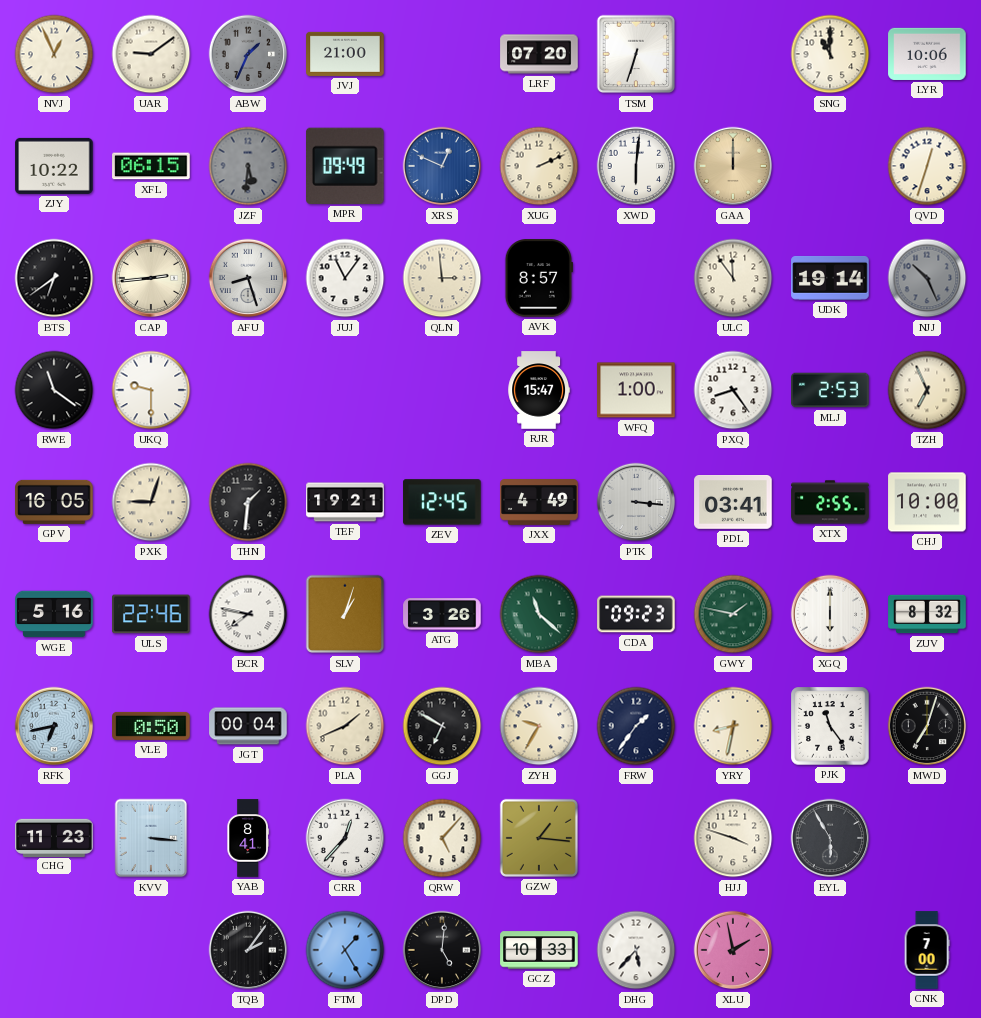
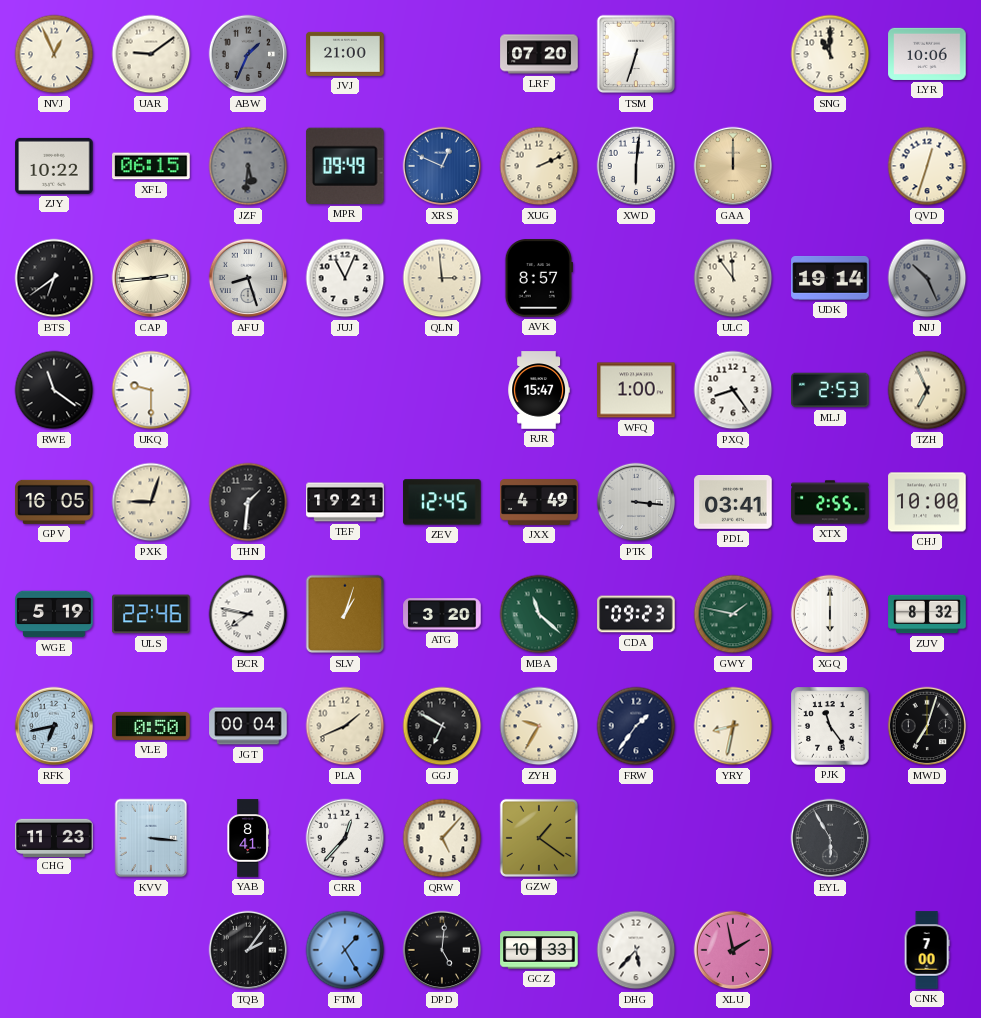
JUJ: 11:06 -> 11:04 (345, 278)
WGE: 5:16 -> 5:19 (54, 614)
ATG: 3:26 -> 3:20 (442, 614)
GZW: 1:16 -> 1:21 (539, 838)
HJJ: 3:48 -> none (733, 838)
